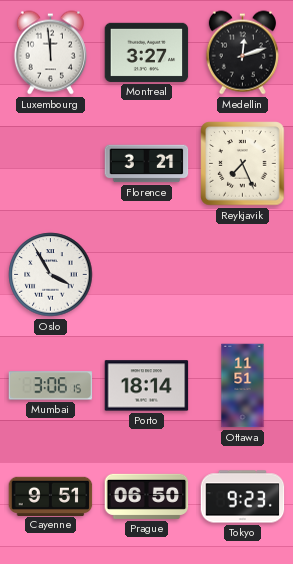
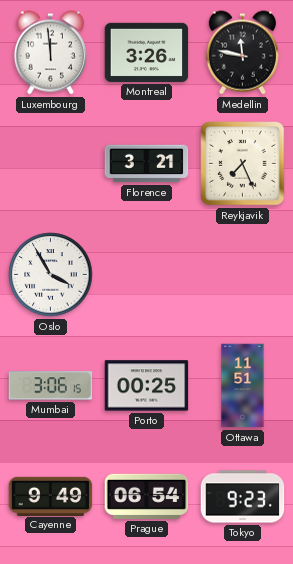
Montreal: 3:27 -> 3:26 (147, 52)
Medellin: 12:12 -> 11:47 (242, 53)
Porto: 18:14 -> 00:25 (147, 386)
Cayenne: 9:51 -> 9:49 (51, 496)
Prague: 06:50 -> 06:54 (147, 496)
